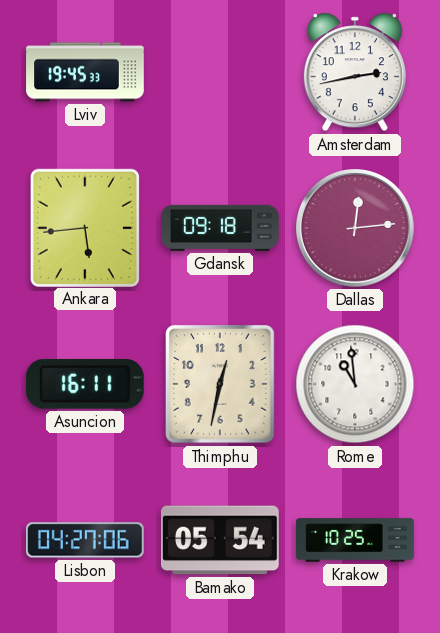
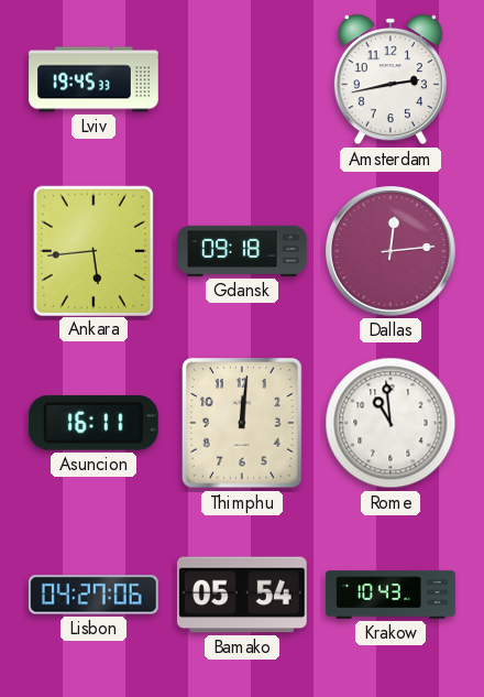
Thimphu: 12:32 -> 12:01 (243, 423)
Krakow: 10:25 -> 10:43 (391, 595)
